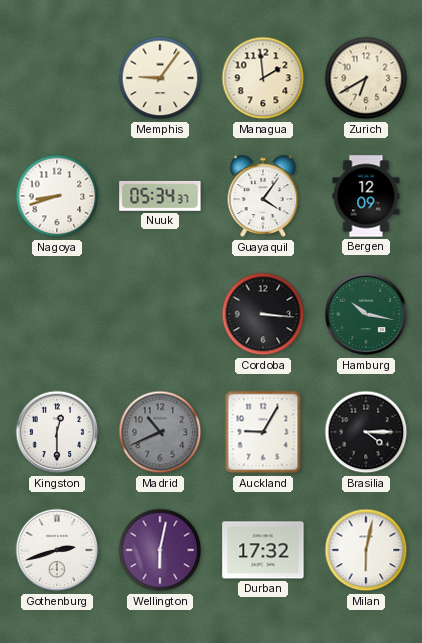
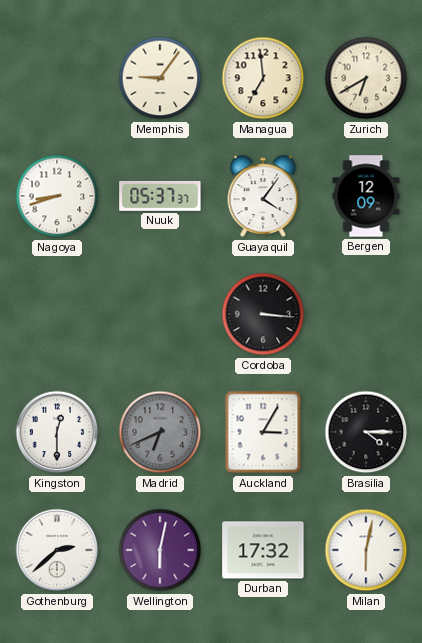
Managua: 1:59 -> 6:59 (263, 78)
Nuuk: 05:34 -> 05:37 (160, 196)
Hamburg: 10:17 -> none (366, 314)
Madrid: 10:41 -> 6:41 (160, 432)
Auckland: 9:05 -> 3:05 (263, 432)
Gothenburg: 2:42 -> 2:38 (57, 550)
